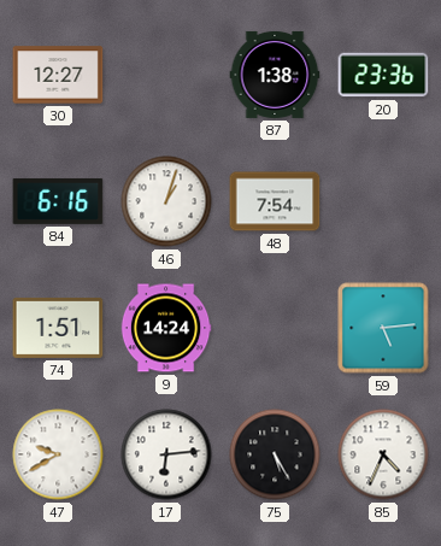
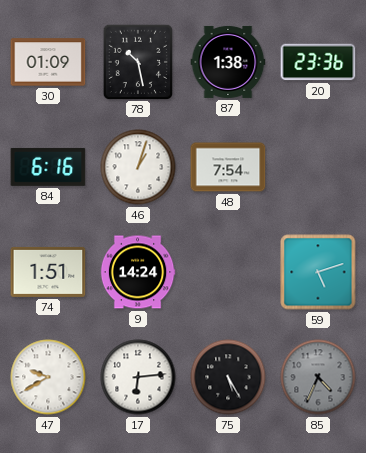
30: 12:27 -> 01:09 (48, 62)
78: none -> 10:28 (137, 61)
59: 5:14 -> 5:12 (318, 272)
85 dial: white -> grey (318, 377)
